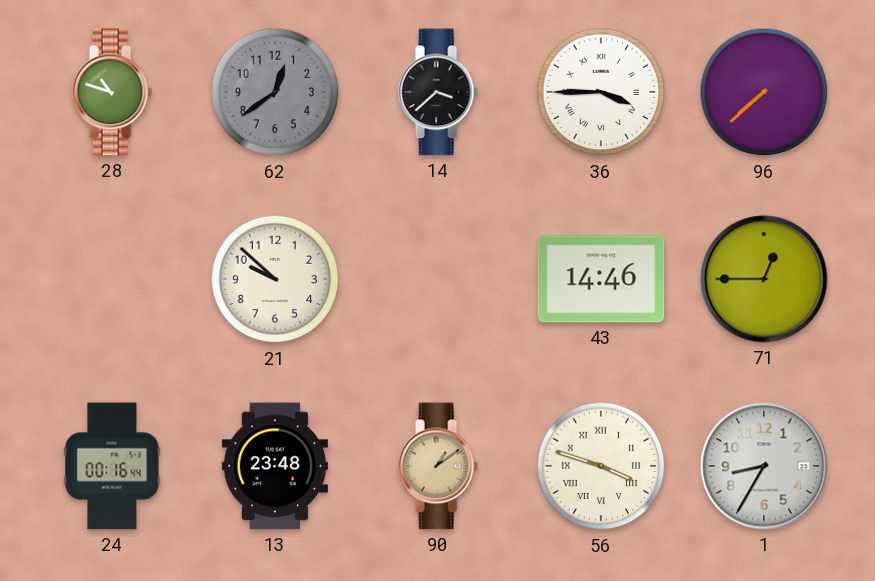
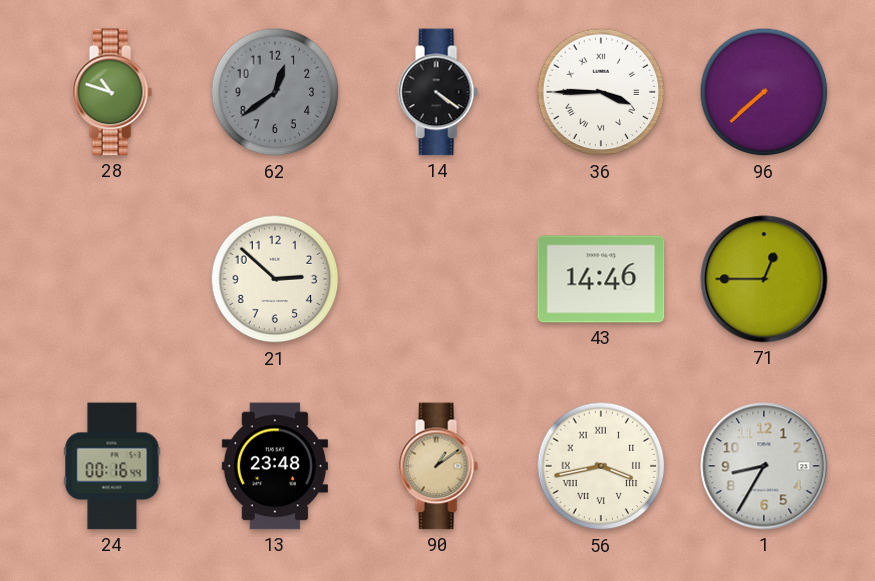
14: 3:38 -> 4:21 (438, 92)
21: 9:52 -> 2:52 (275, 279)
56: 3:48 -> 3:43 (601, 466)
